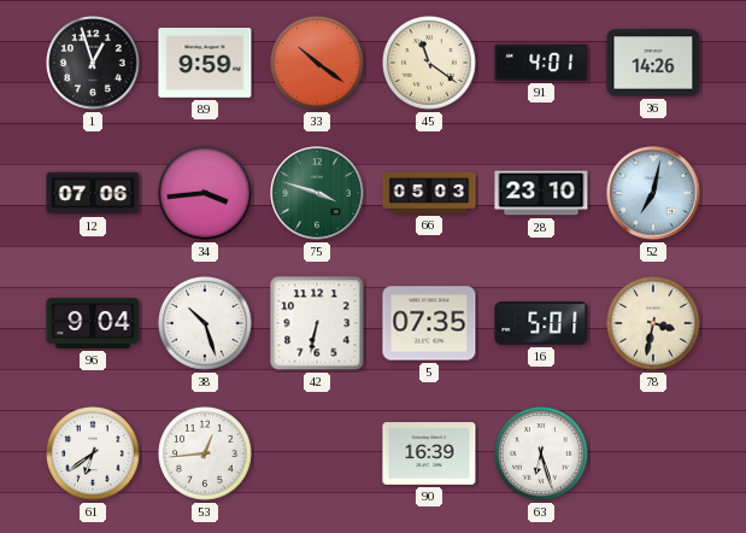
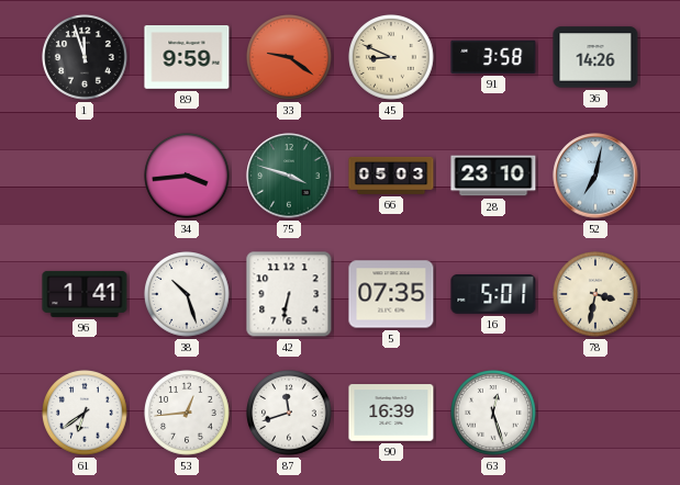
1: 12:57 -> 11:57 (86, 58)
33: 10:21 -> 9:21 (290, 58)
45: 11:21 -> 8:49 (392, 58)
91: 4:01 -> 3:58 (493, 57)
12: 07:06 -> none (93, 193)
96: 9:04 -> 1:41 (85, 294)
87: none -> 11:42 (290, 414)
63: 6:27 -> 12:27 (494, 414)
